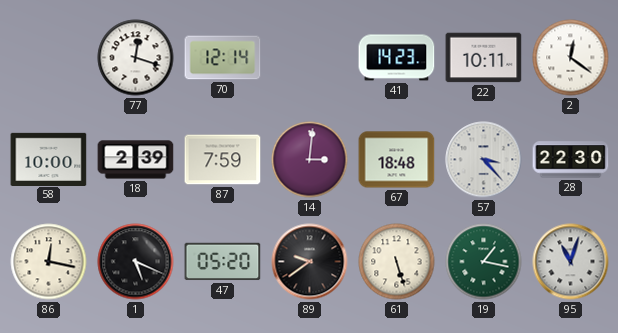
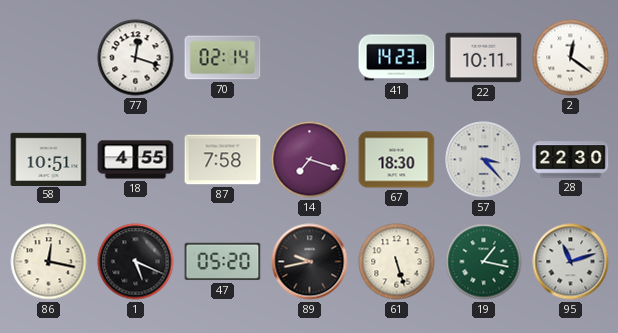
70: 12:14 -> 02:14 (223, 58)
58: 10:00 -> 10:51 (49, 159)
18: 2:39 -> 4:55 (136, 160)
87: 7:59 -> 7:58 (223, 160)
14: 3:01 -> 7:18 (310, 160)
67: 18:48 -> 18:30 (397, 160)
89: 9:39 -> 9:43 (310, 262)
95: 11:03 -> 11:12 (571, 262)
